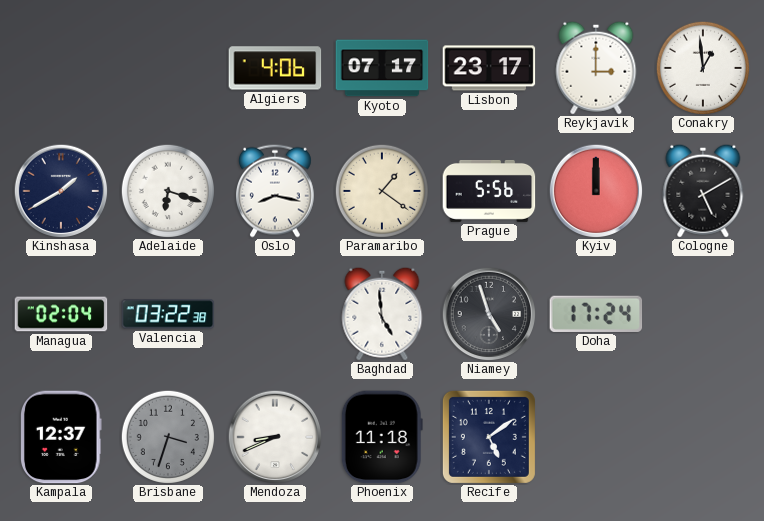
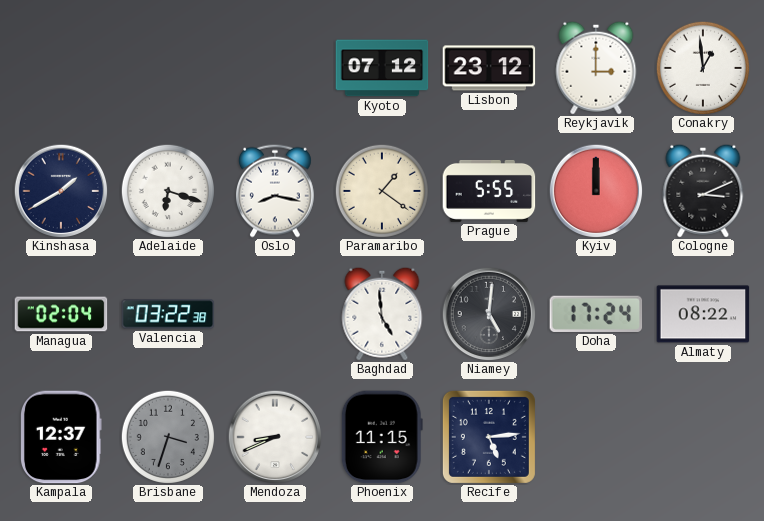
Algiers: 4:06 -> none (275, 68)
Kyoto: 07:17 -> 07:12 (382, 68)
Lisbon: 23:17 -> 23:12 (489, 68)
Prague: 5:56 -> 5:55 (489, 191)
Cologne: 5:10 -> 3:11 (703, 191)
Niamey: 4:57 -> 5:01 (489, 314)
Almaty: none -> 08:22 (703, 314)
Phoenix: 11:18 -> 11:15 (382, 437)
Recife: 5:09 -> 5:14 (489, 437)
